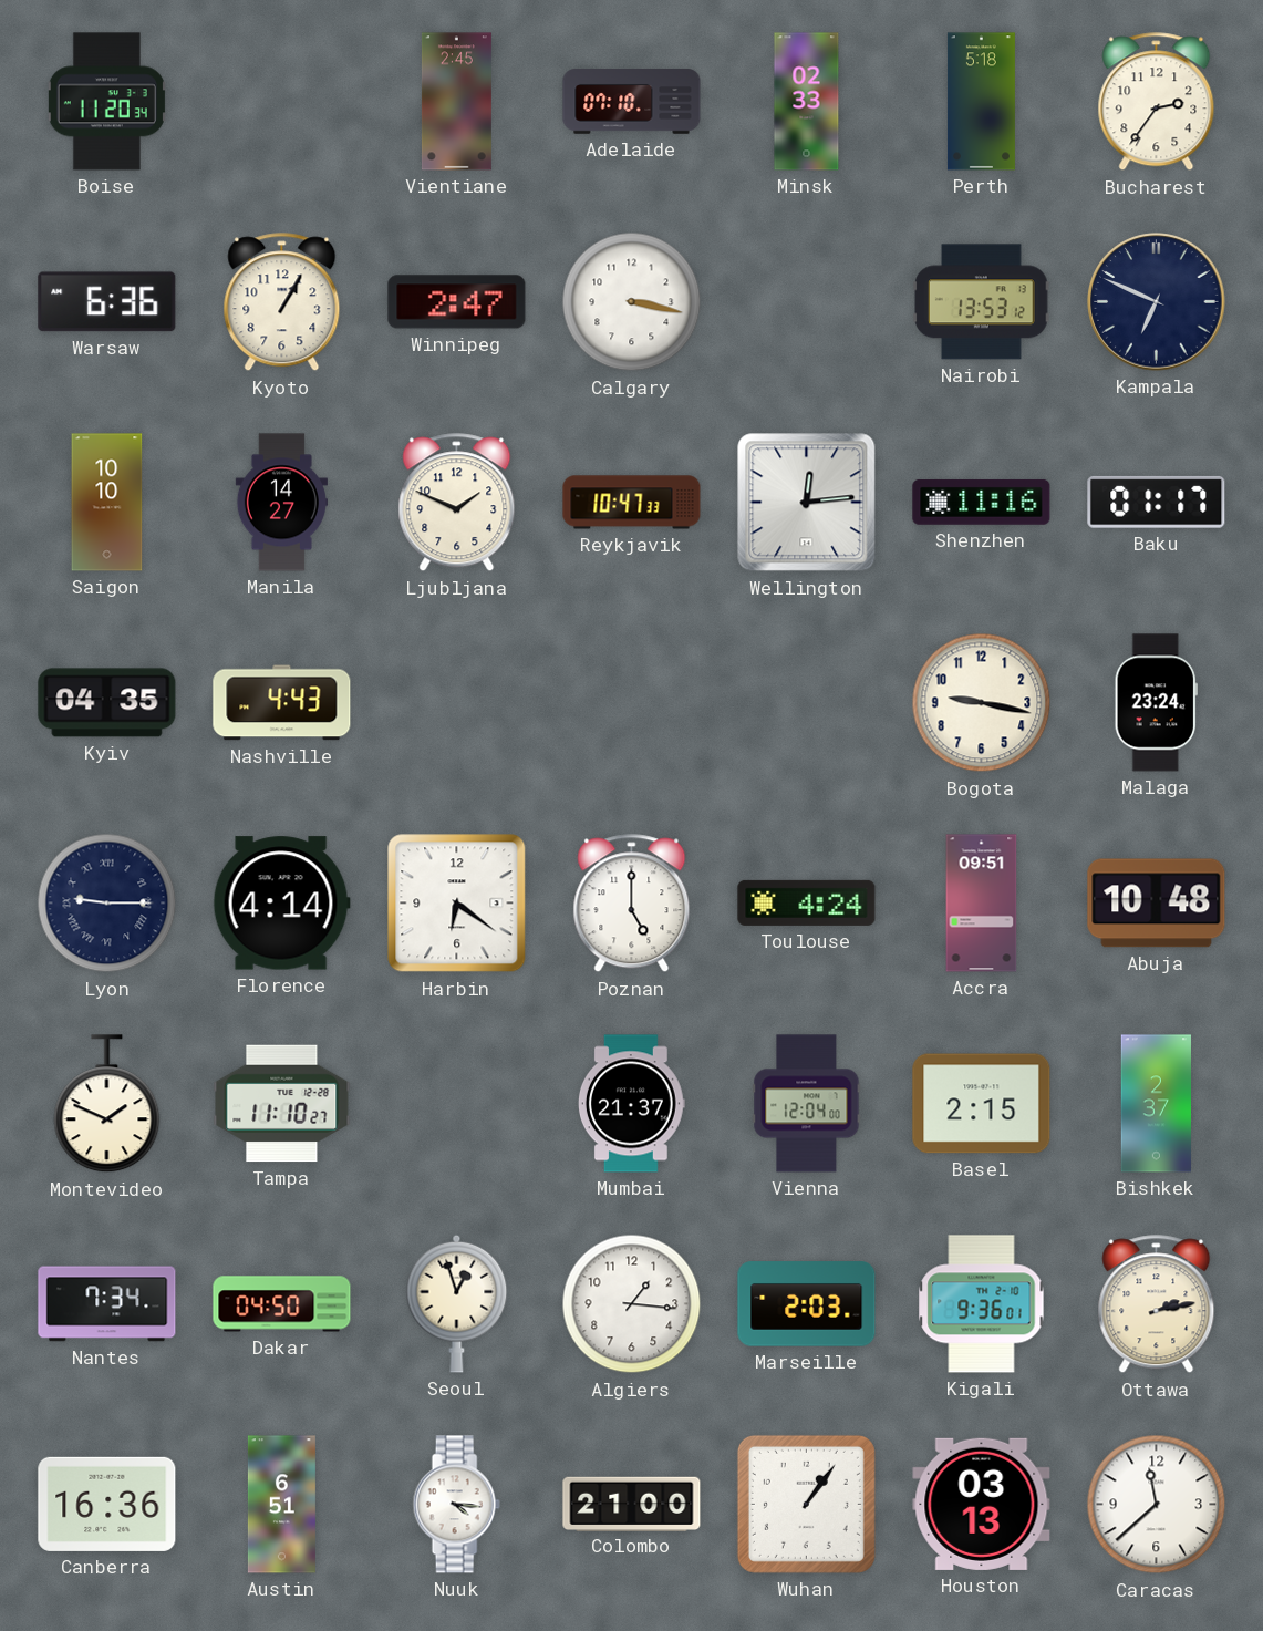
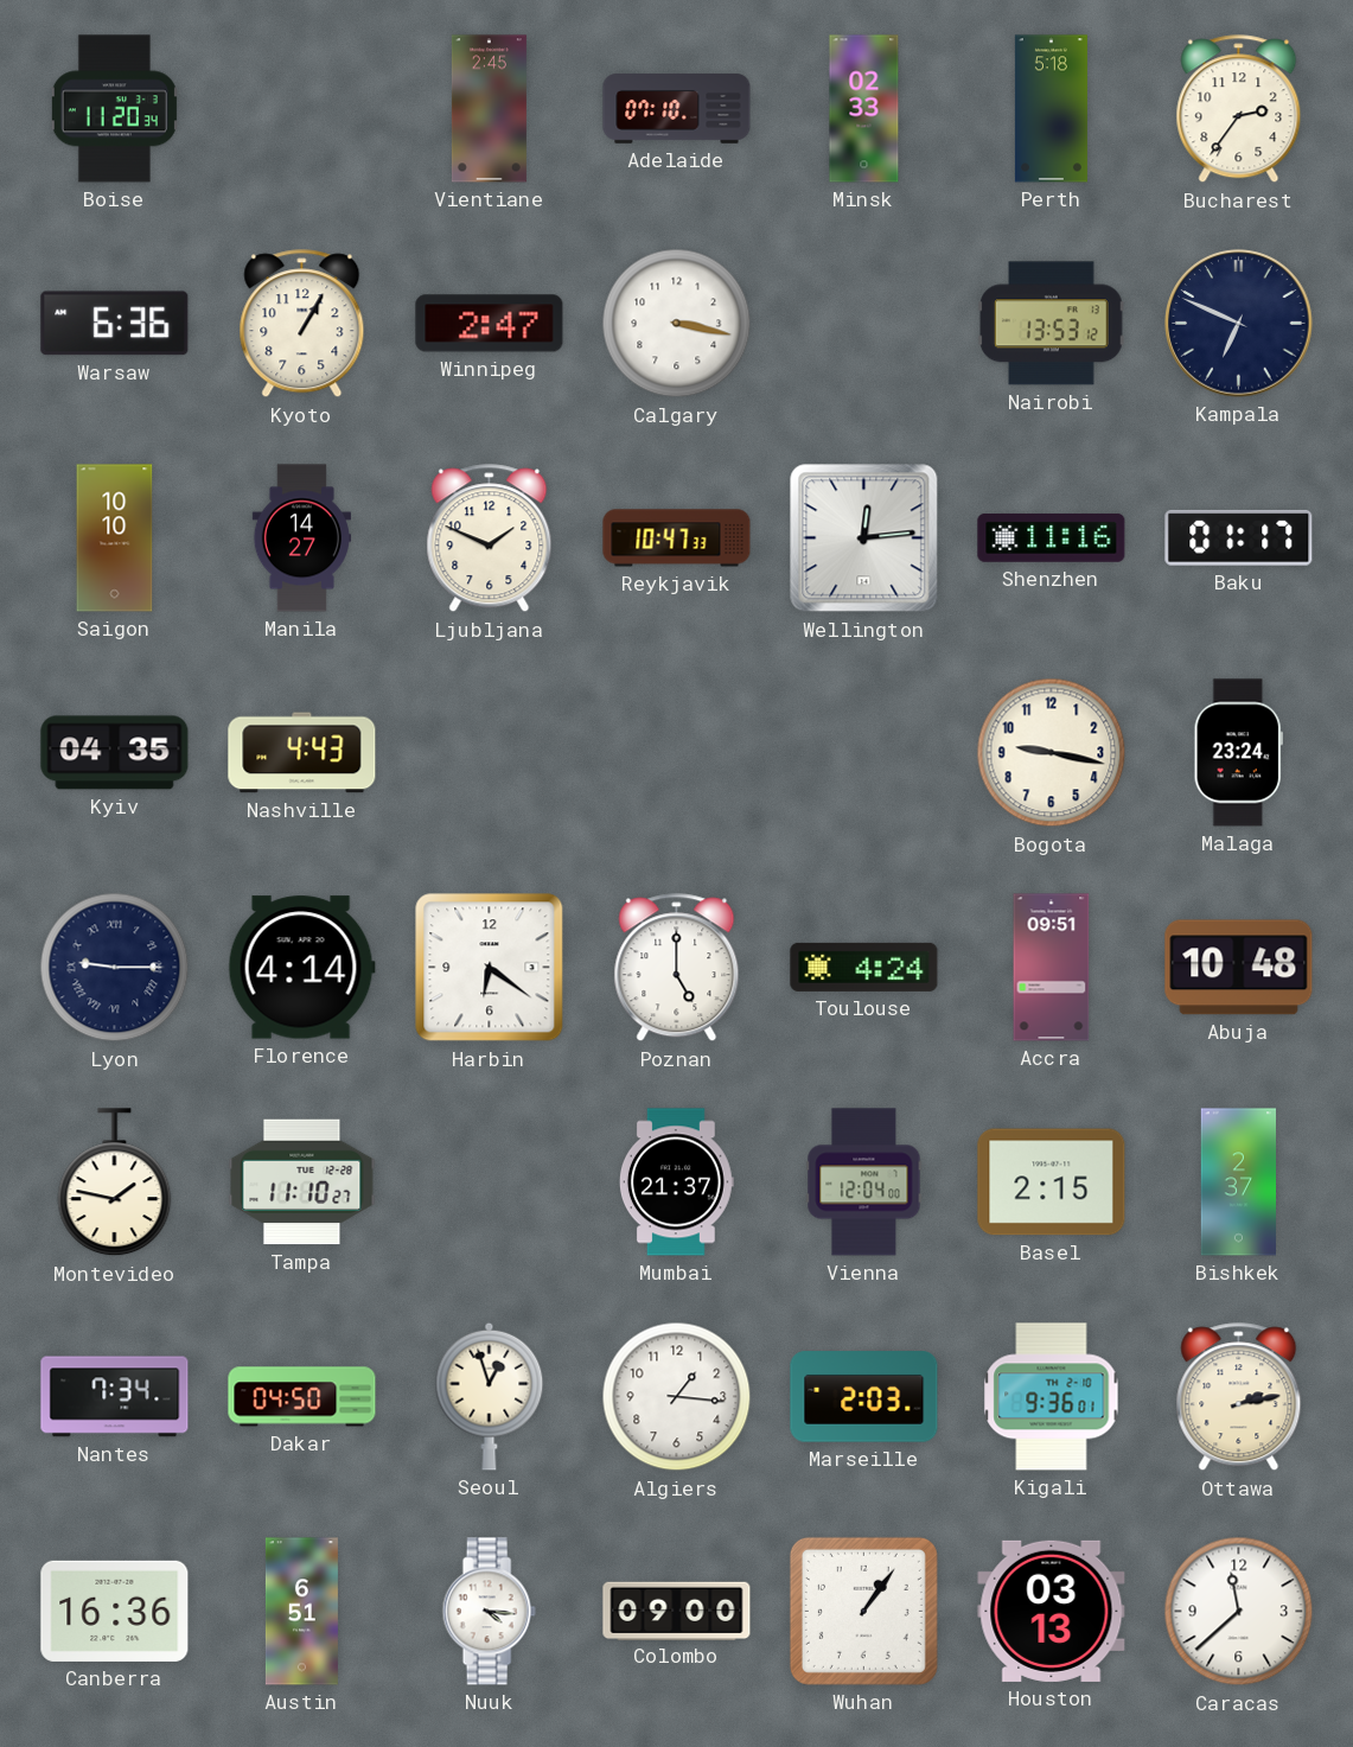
Montevideo: 1:49 -> 1:47 (115, 1182)
Colombo: 21:00 -> 09:00 (677, 1611)
